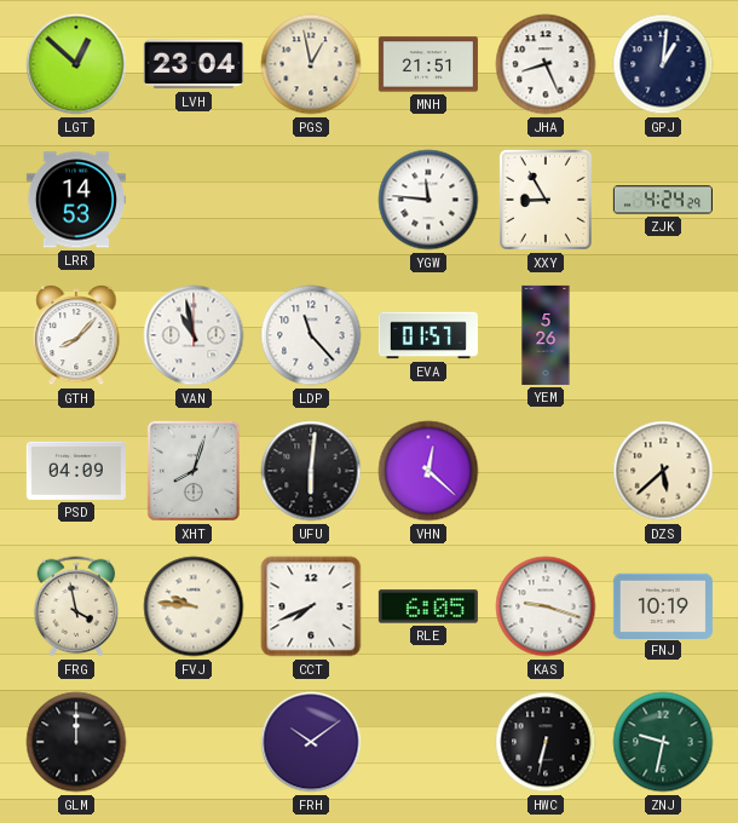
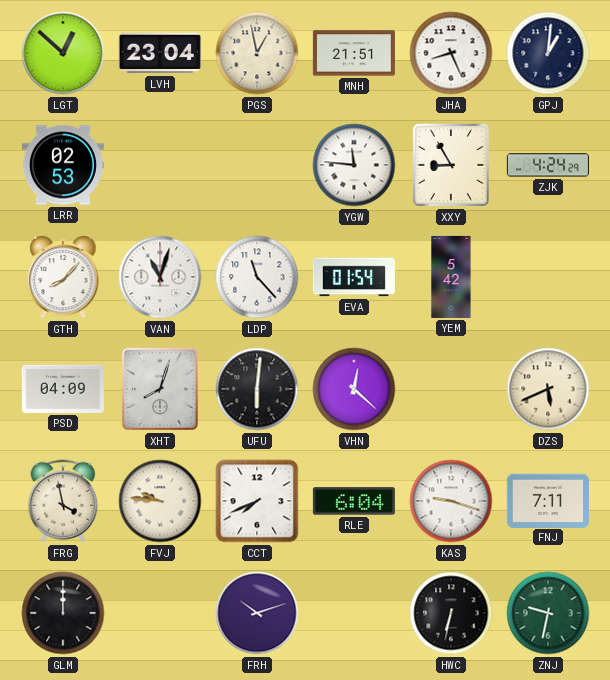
LRR: 14:53 -> 02:53 (63, 165)
VAN: 10:58 -> 11:03 (160, 277)
EVA: 01:57 -> 01:54 (354, 277)
YEM: 5:26 -> 5:42 (451, 277)
DZS: 5:38 -> 5:41 (548, 389)
RLE: 6:05 -> 6:04 (354, 501)
FNJ: 10:19 -> 7:11 (548, 500)
FRH: 10:09 -> 10:12 (257, 613)
